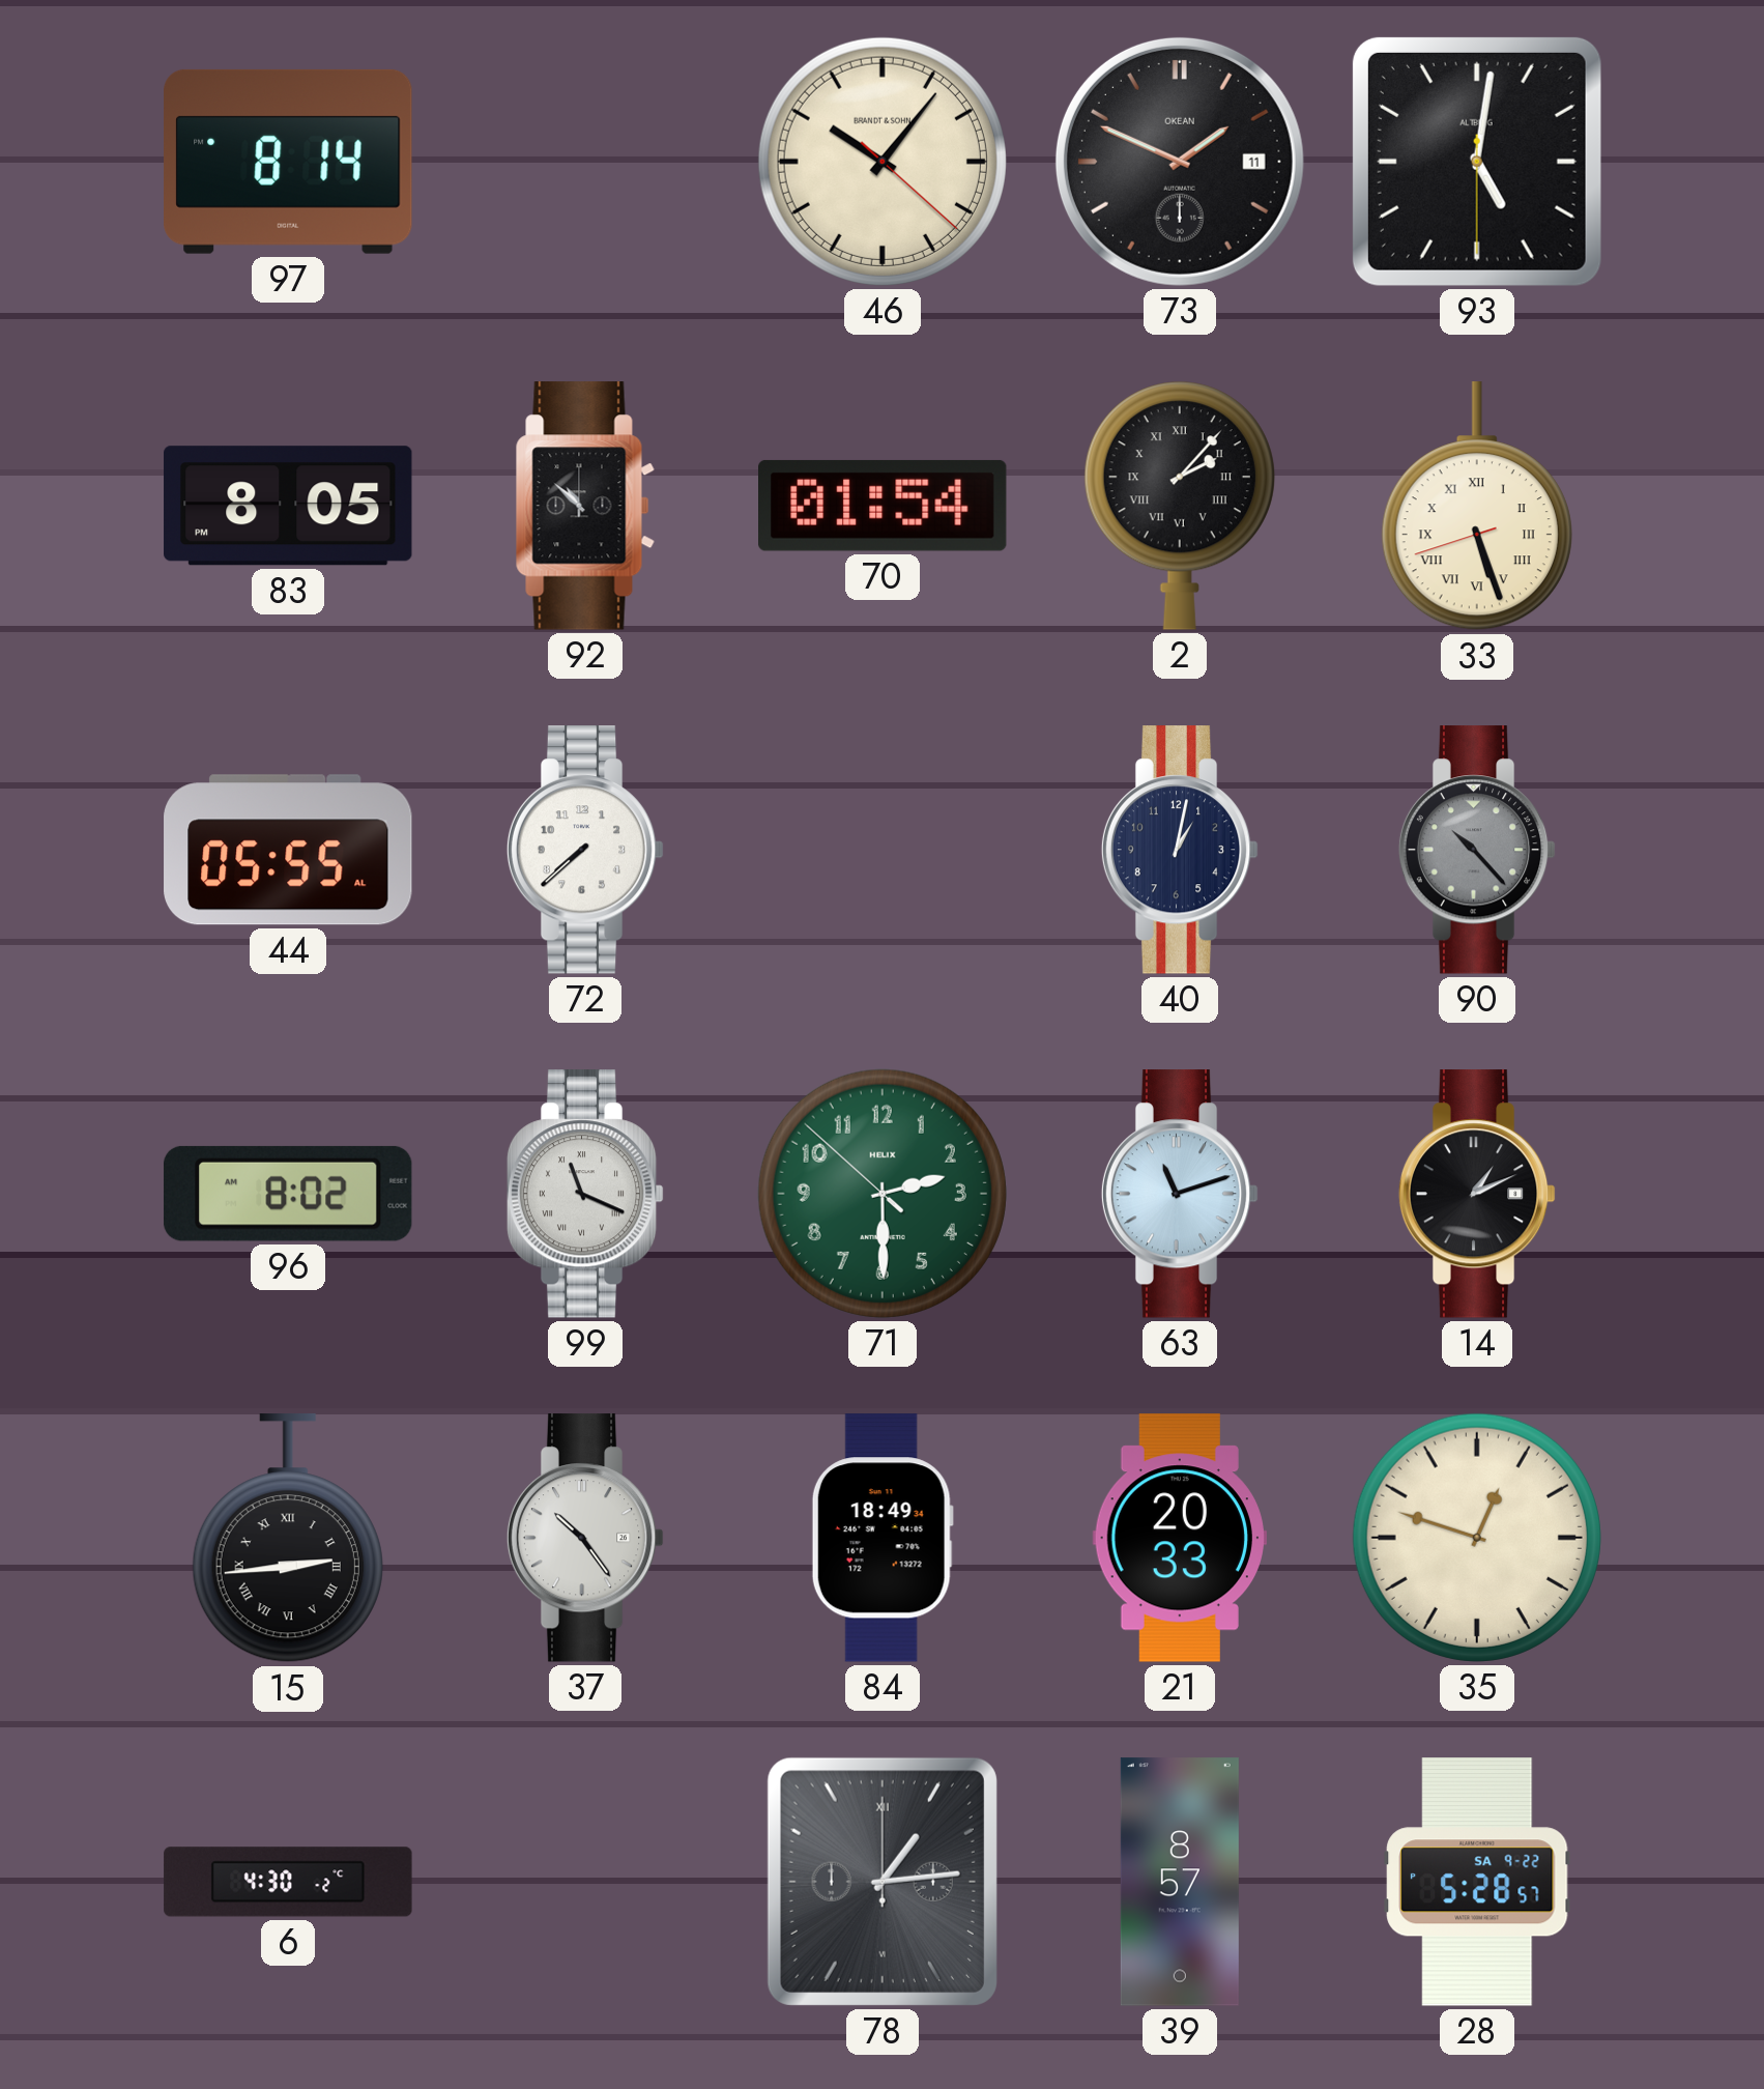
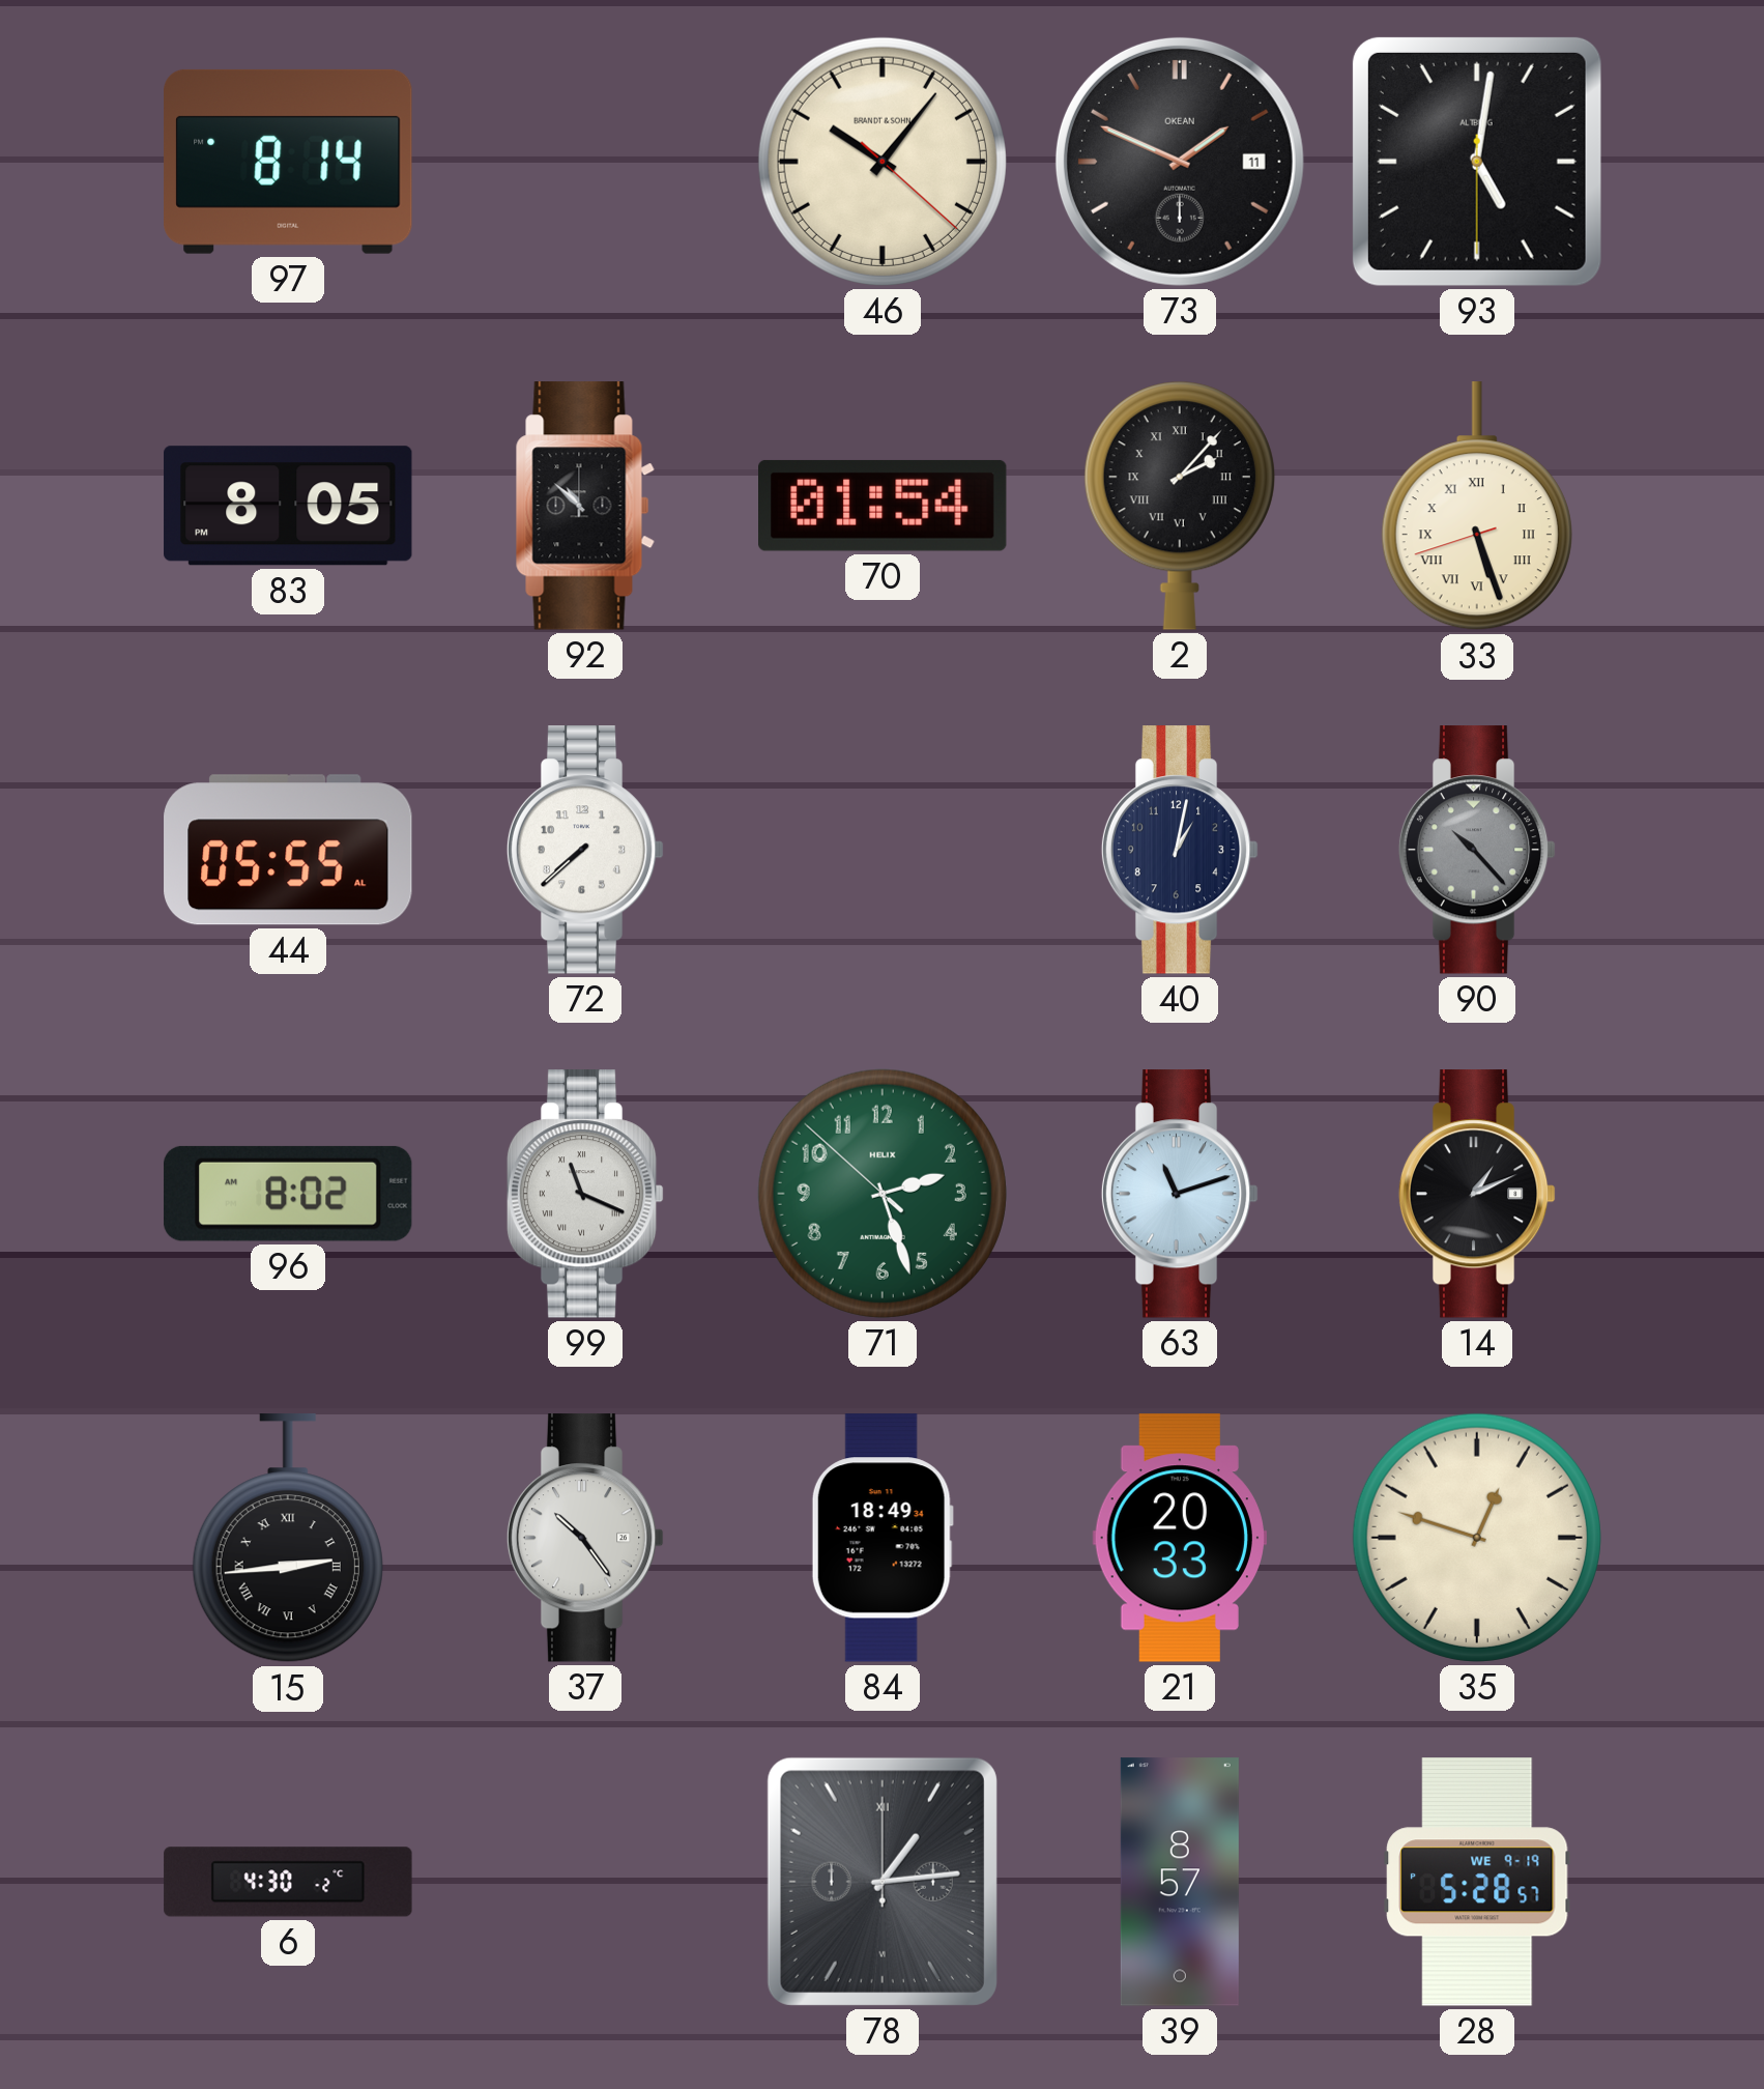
71: 2:29 -> 2:26 (883, 1194)
28 date: SA 9-22 -> WE 9-19 (1477, 1882)
